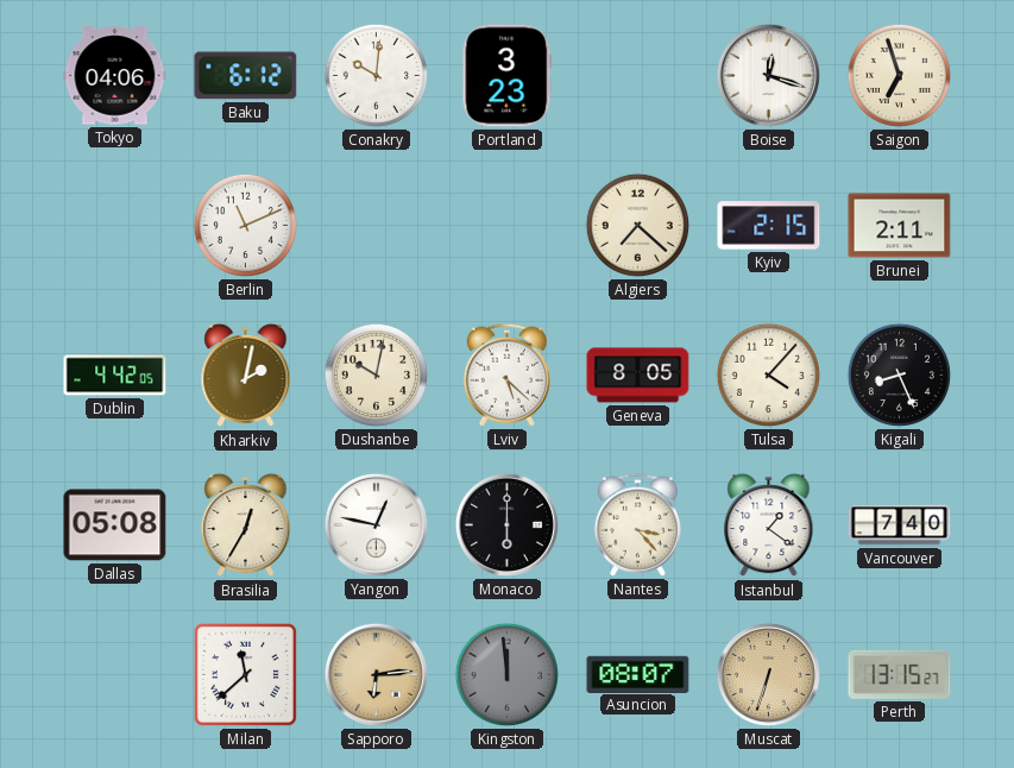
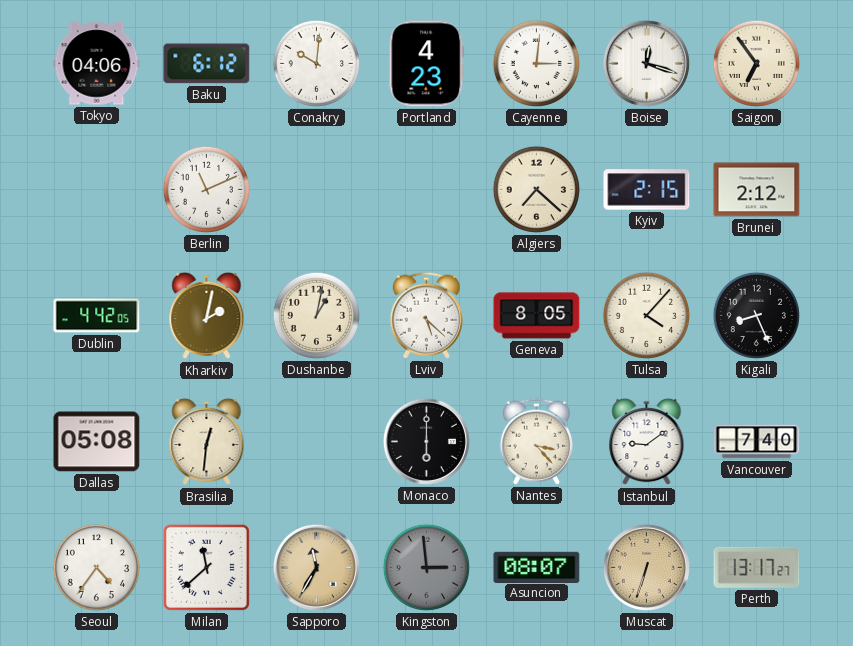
Portland: 3:23 -> 4:23 (427, 64)
Cayenne: none -> 3:01 (536, 63)
Saigon: 6:57 -> 6:54 (756, 63)
Brunei: 2:11 -> 2:12 (757, 190)
Dushanbe: 10:02 -> 1:02 (316, 315)
Brasilia: 12:35 -> 12:31 (207, 442)
Yangon: 12:47 -> none (376, 524)
Istanbul: 1:21 -> 9:09 (647, 442)
Seoul: none -> 4:36 (96, 567)
Sapporo: 6:14 -> 11:35 (316, 567)
Kingston: 11:59 -> 2:59 (426, 567)
Perth: 13:15 -> 13:17 (757, 567)
